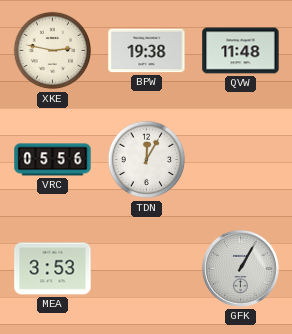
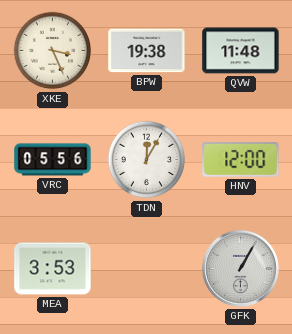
XKE: 2:47 -> 3:26 (53, 51)
HNV: none -> 12:00 (241, 160)
